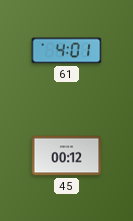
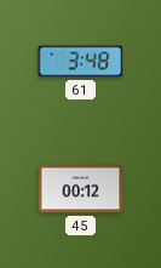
61: 4:01 -> 3:48 (81, 62)
